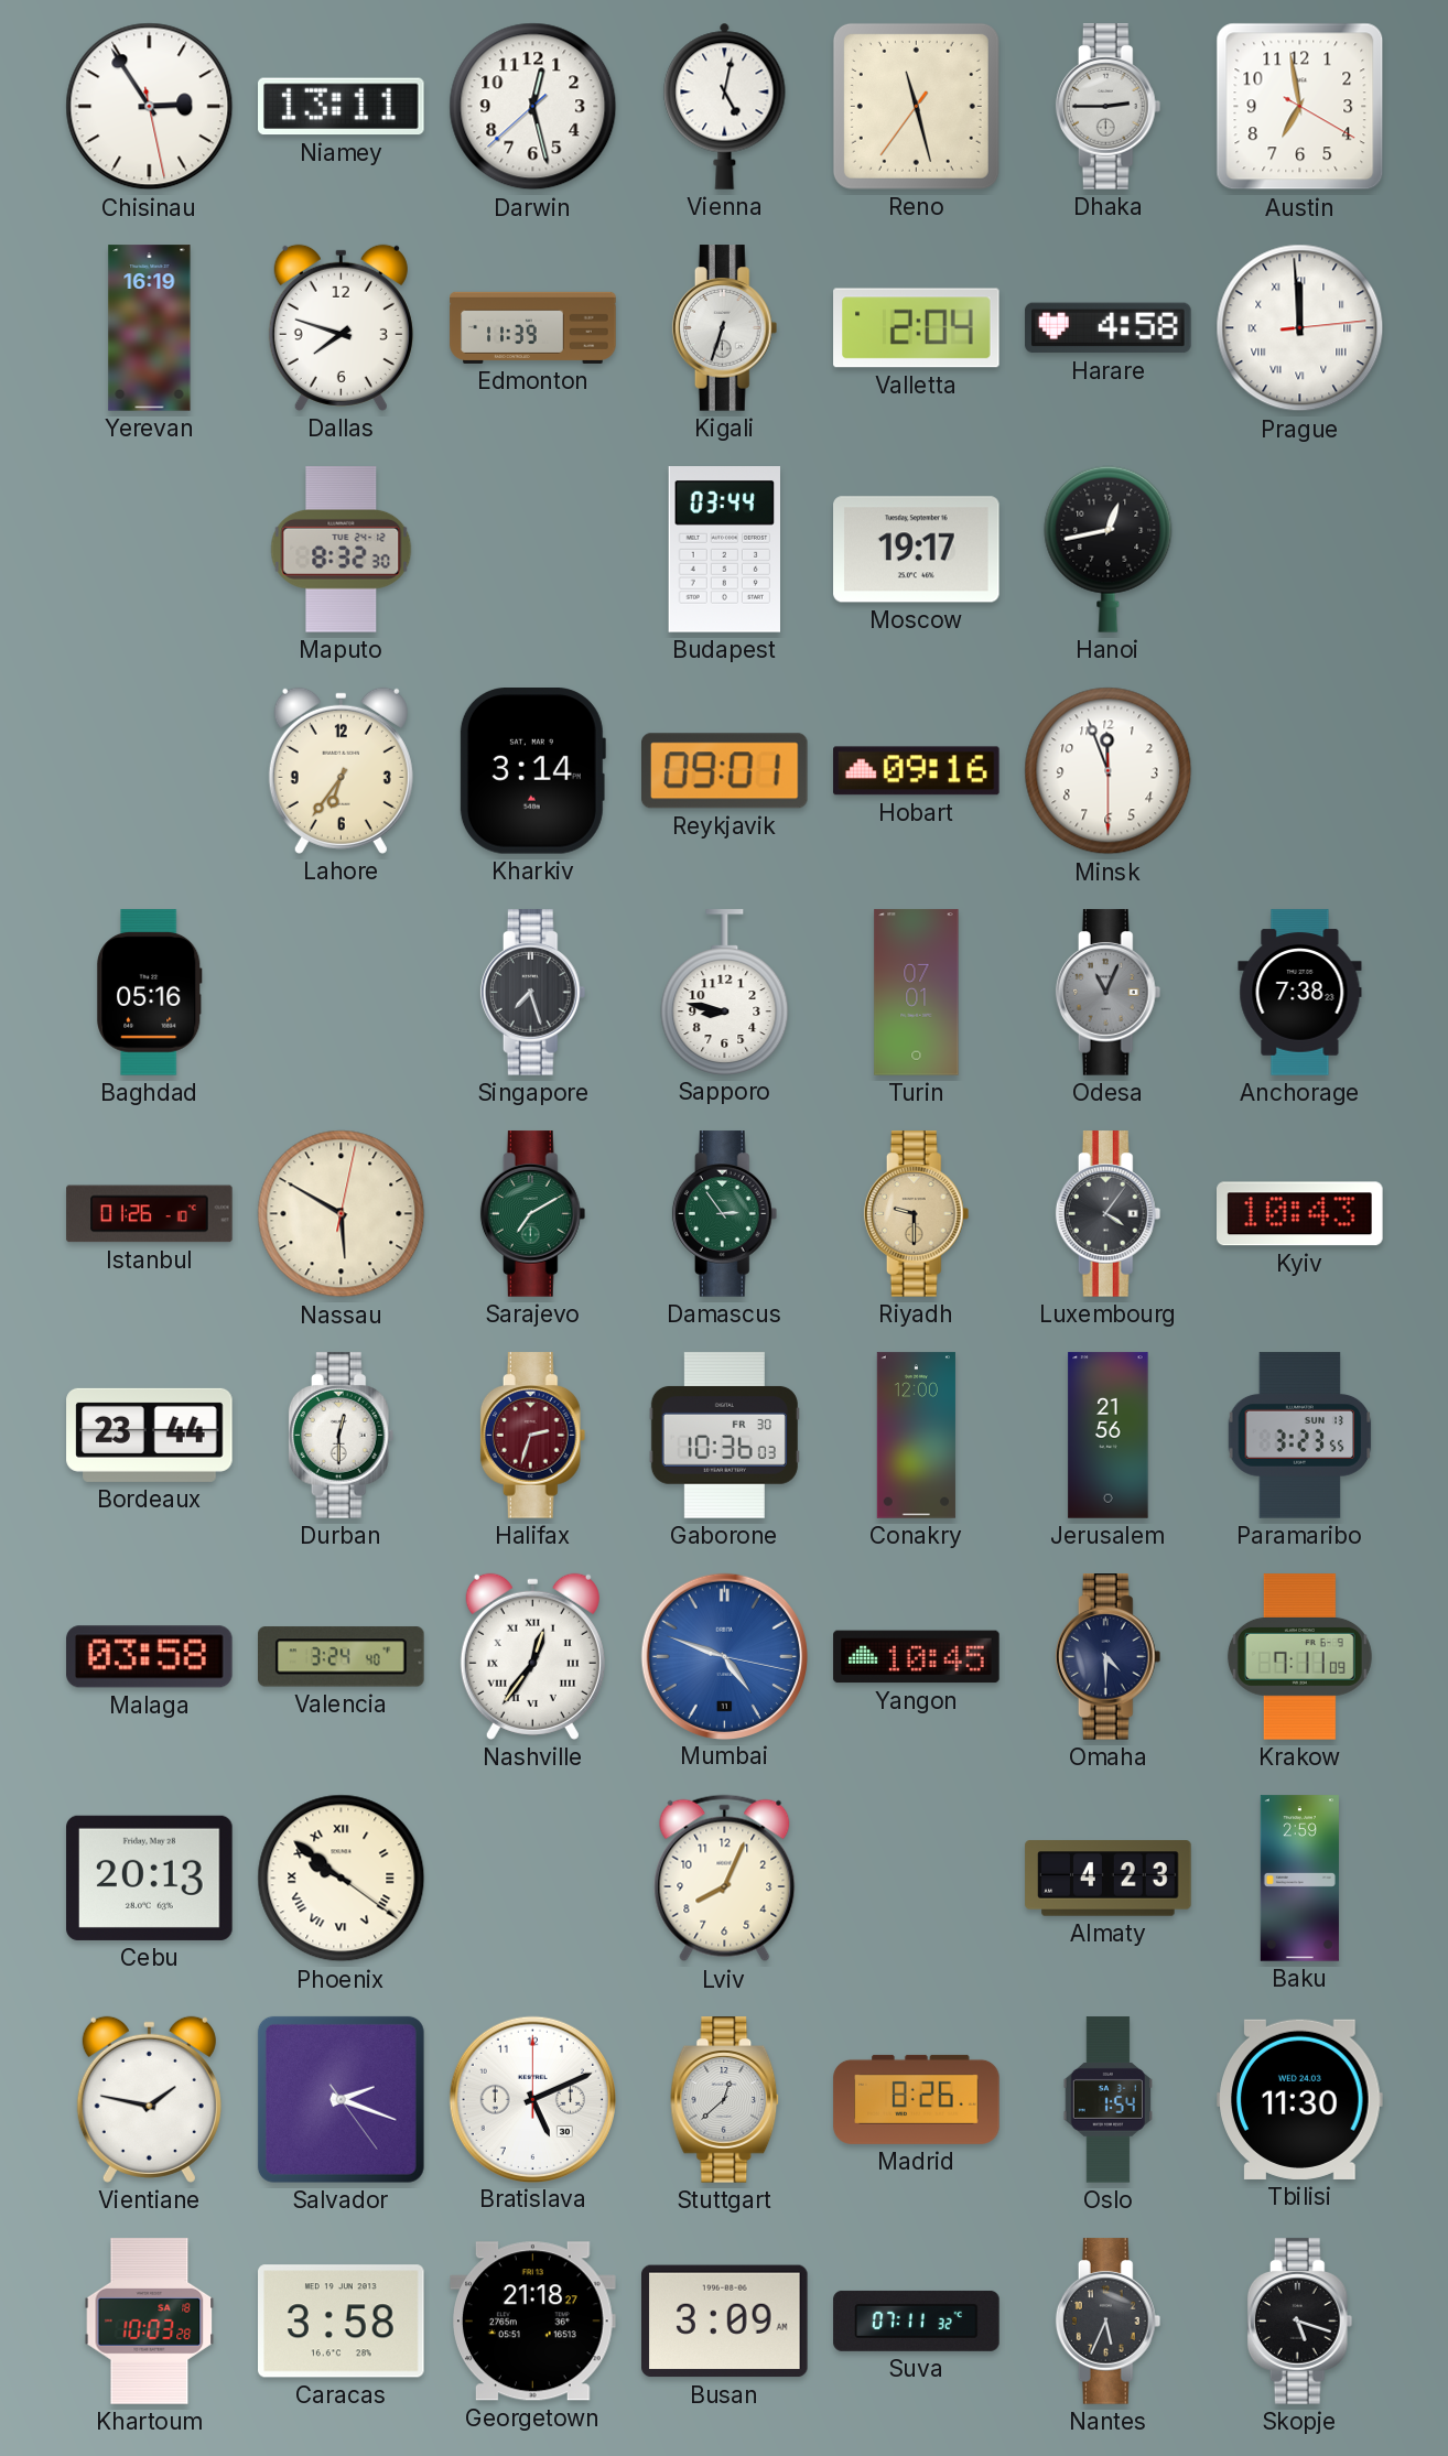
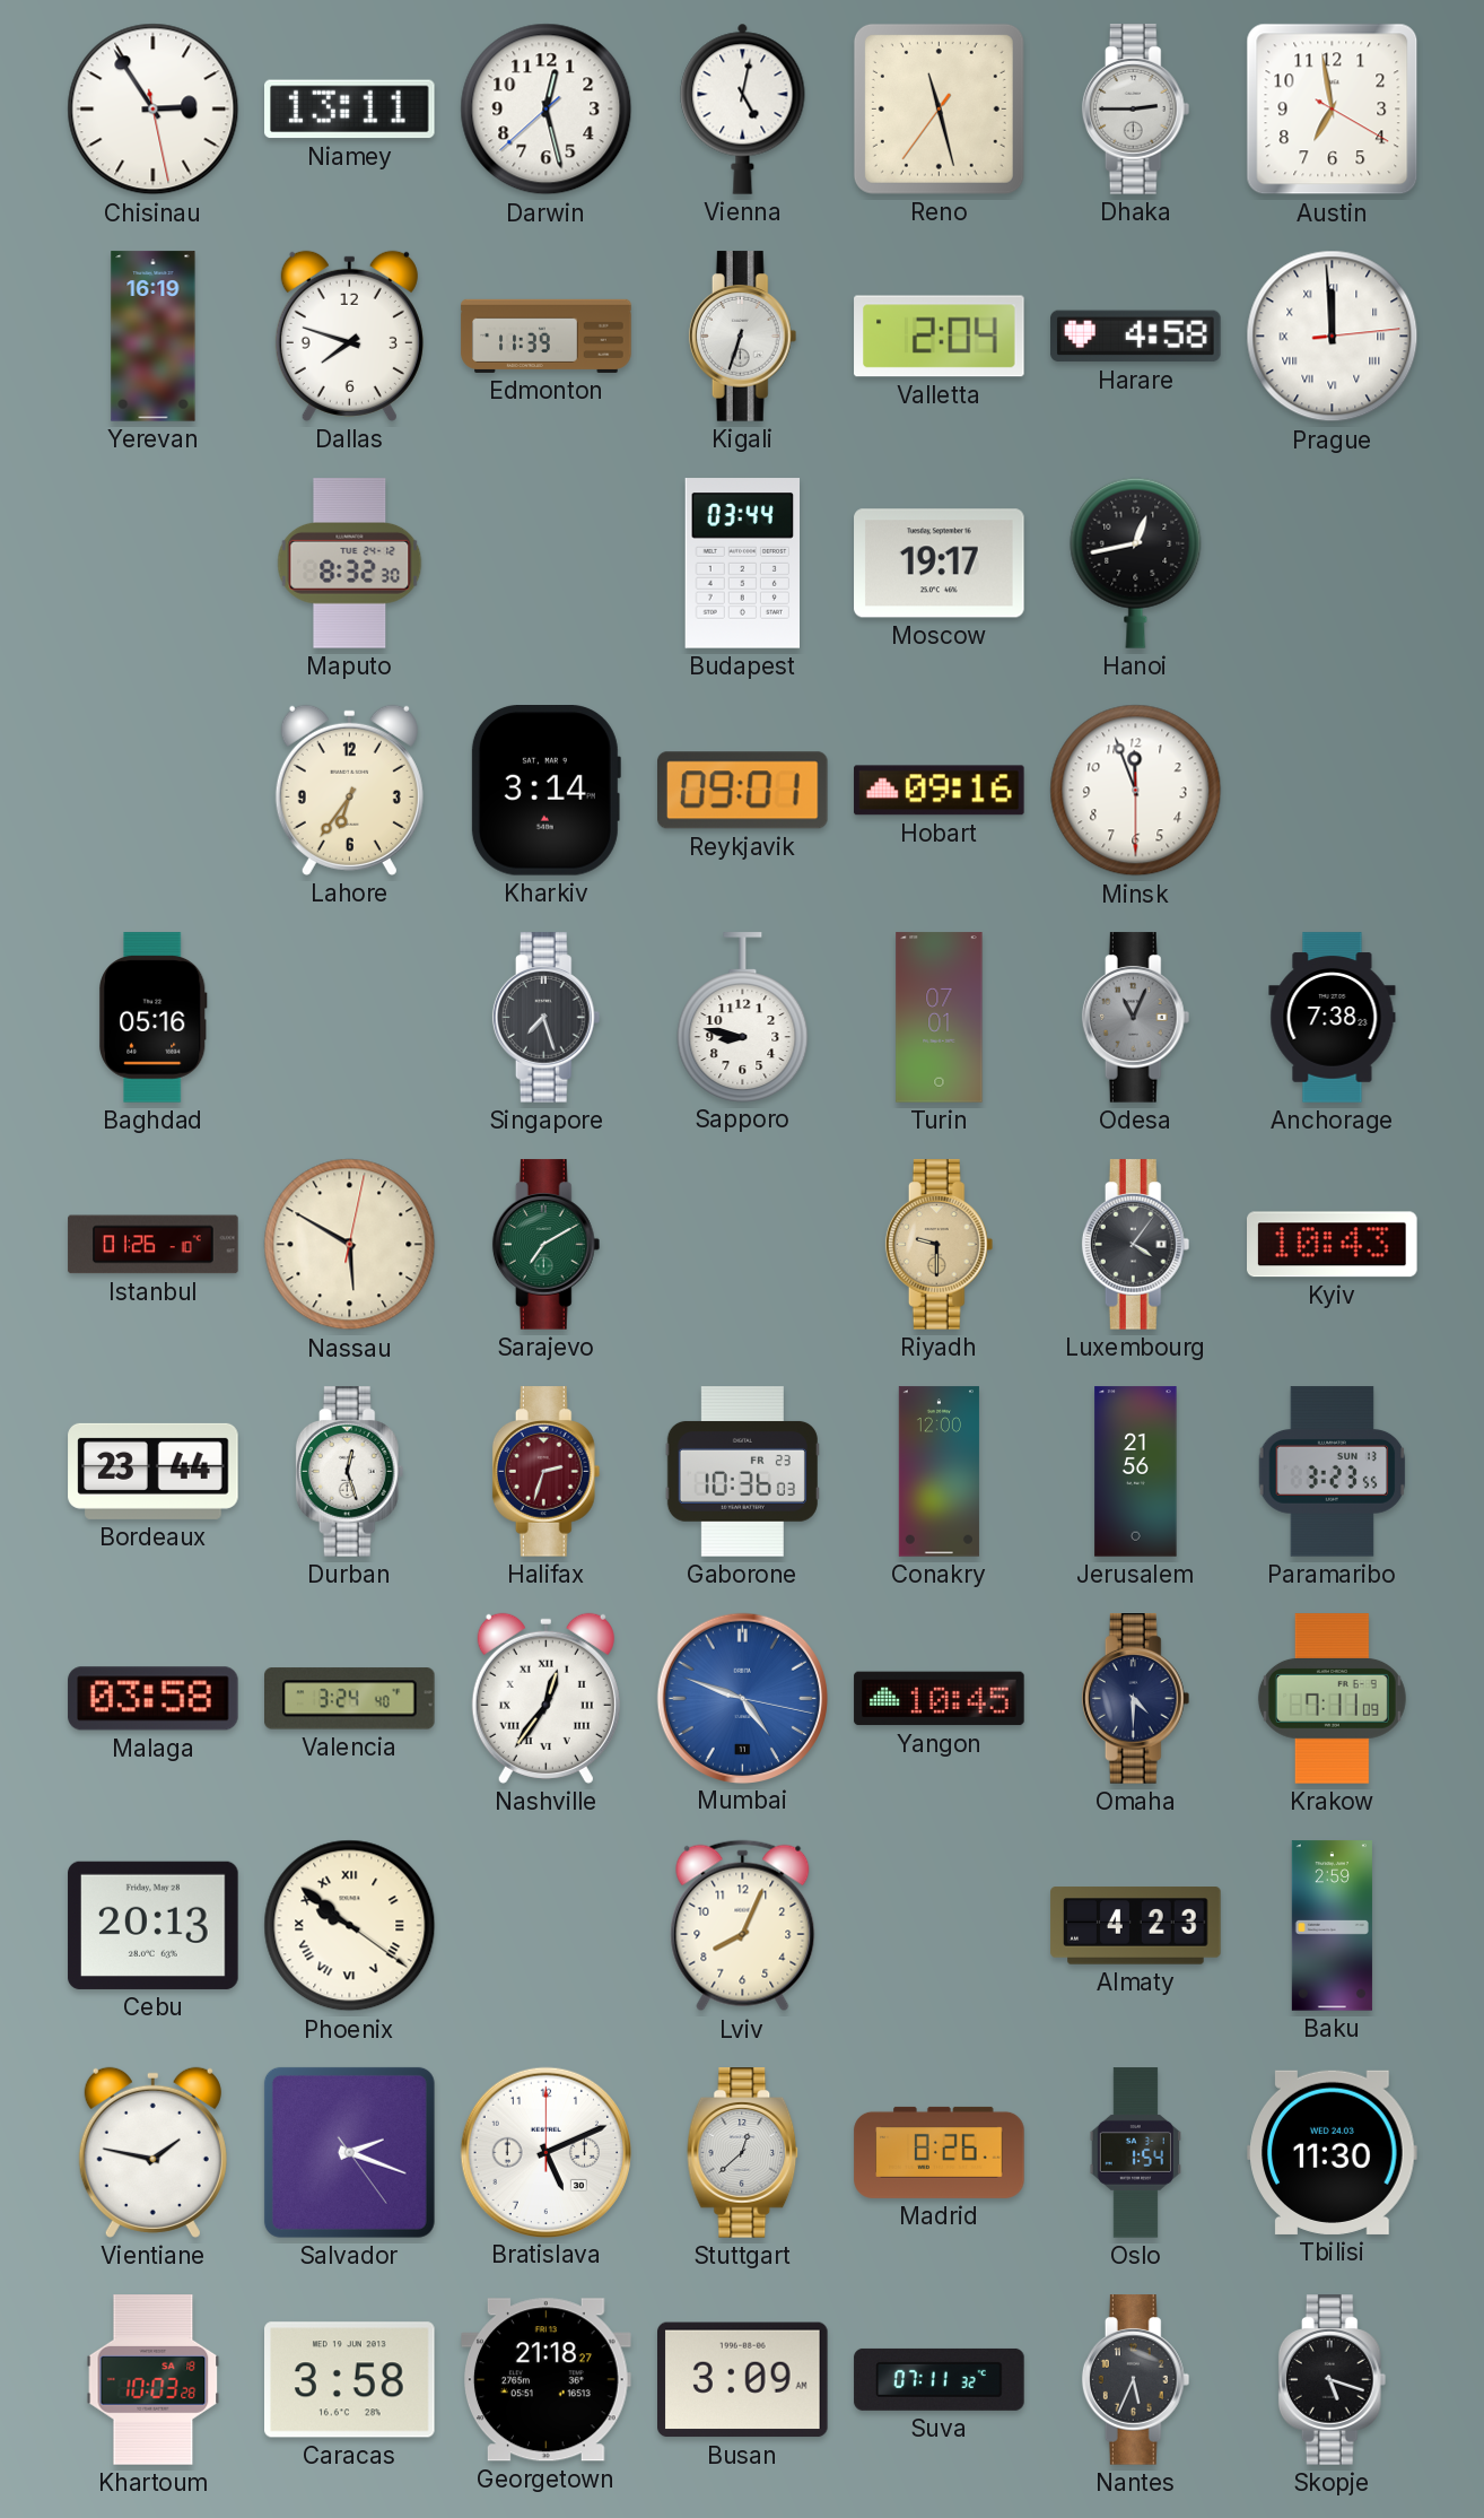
Damascus: 2:54 -> none (725, 1214)
Durban: 12:30 -> 12:27 (350, 1472)
Gaborone date: FR 30 -> FR 23 (742, 1472)
